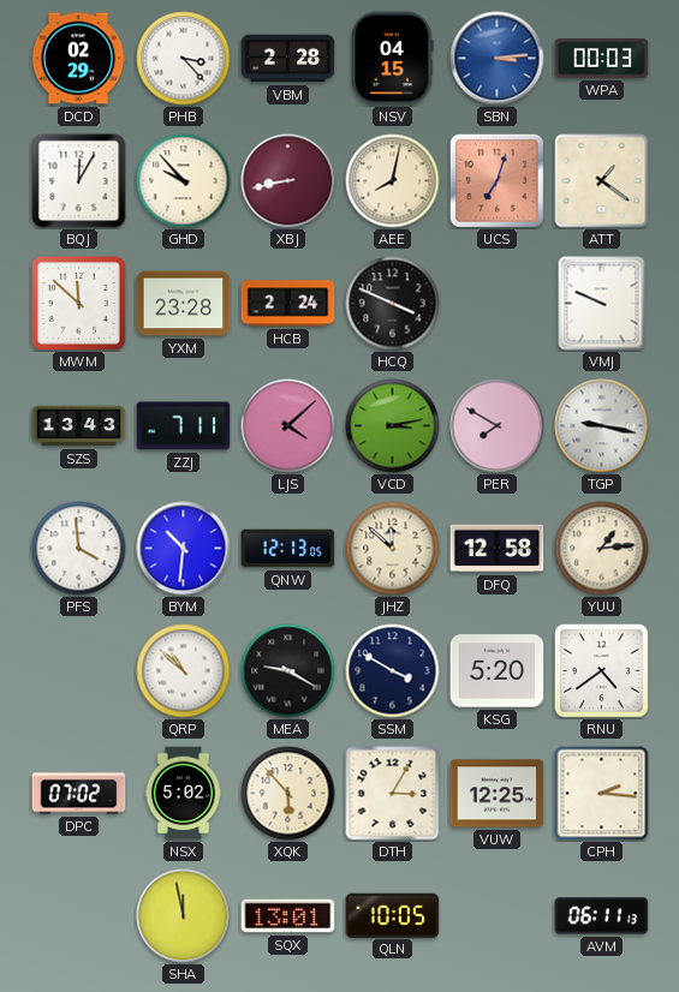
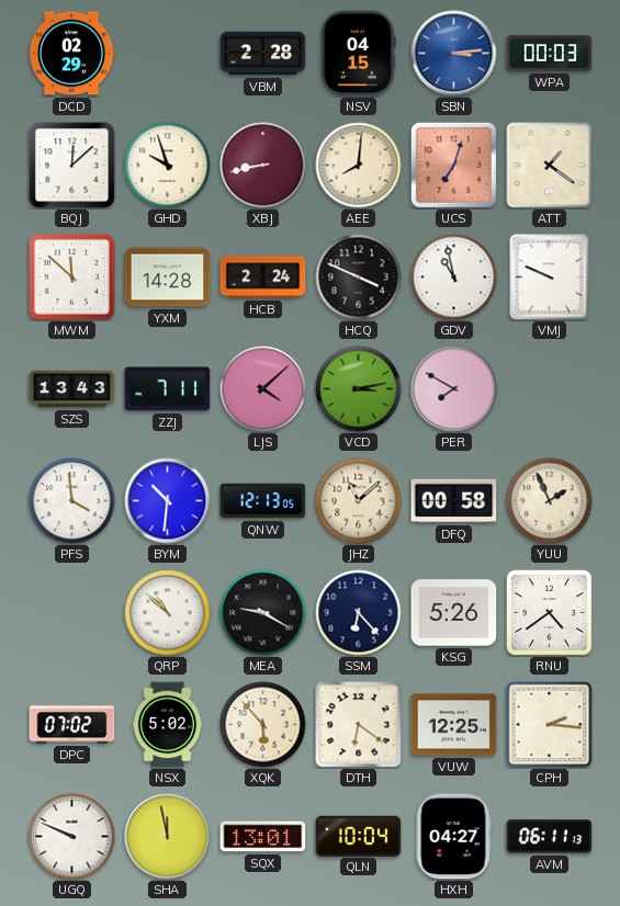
PHB: 3:23 -> none (184, 59)
BQJ: 12:05 -> 12:08 (72, 166)
GHD: 9:53 -> 9:57 (168, 166)
AEE: 8:02 -> 8:01 (359, 166)
YXM: 23:28 -> 14:28 (168, 278)
GDV: none -> 10:58 (454, 278)
TGP: 9:17 -> none (602, 426)
JHZ: 11:52 -> 11:08 (359, 501)
DFQ: 12:58 -> 00:58 (454, 501)
YUU: 1:14 -> 1:56 (550, 501)
SSM: 3:50 -> 6:23 (359, 613)
KSG: 5:20 -> 5:26 (454, 613)
DTH: 3:05 -> 6:21 (359, 725)
UGQ: none -> 9:49 (72, 837)
QLN: 10:05 -> 10:04 (359, 836)
HXH: none -> 04:27 (453, 837)
